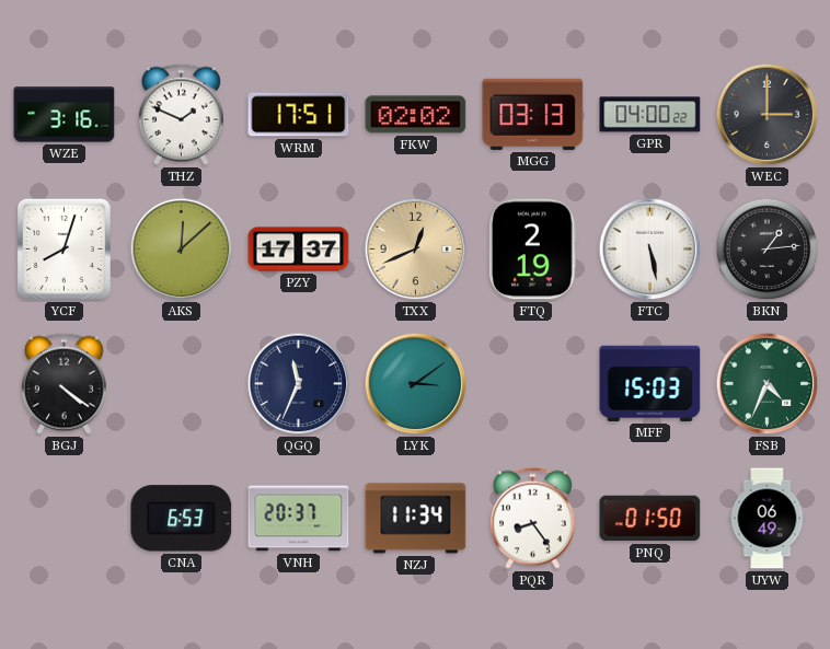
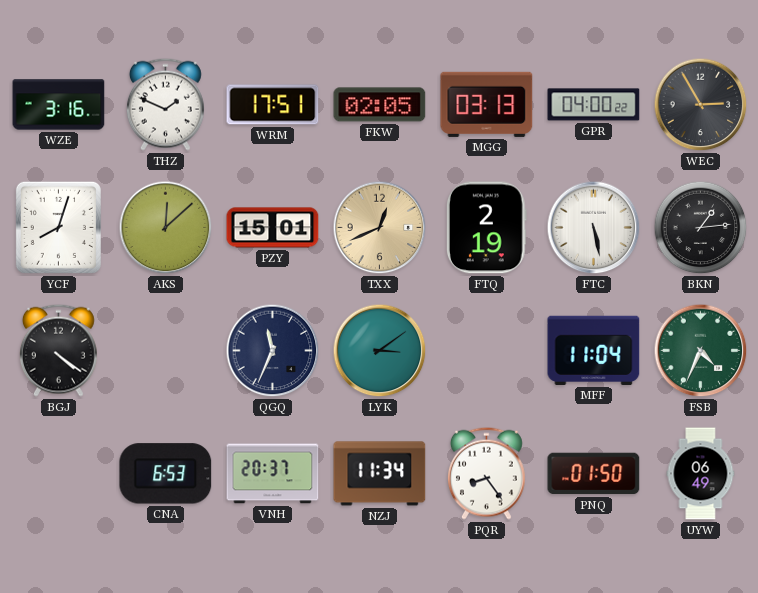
FKW: 02:02 -> 02:05 (380, 105)
WEC: 3:00 -> 2:55 (701, 105)
PZY: 17:37 -> 15:01 (273, 228)
MFF: 15:03 -> 11:04 (594, 350)
